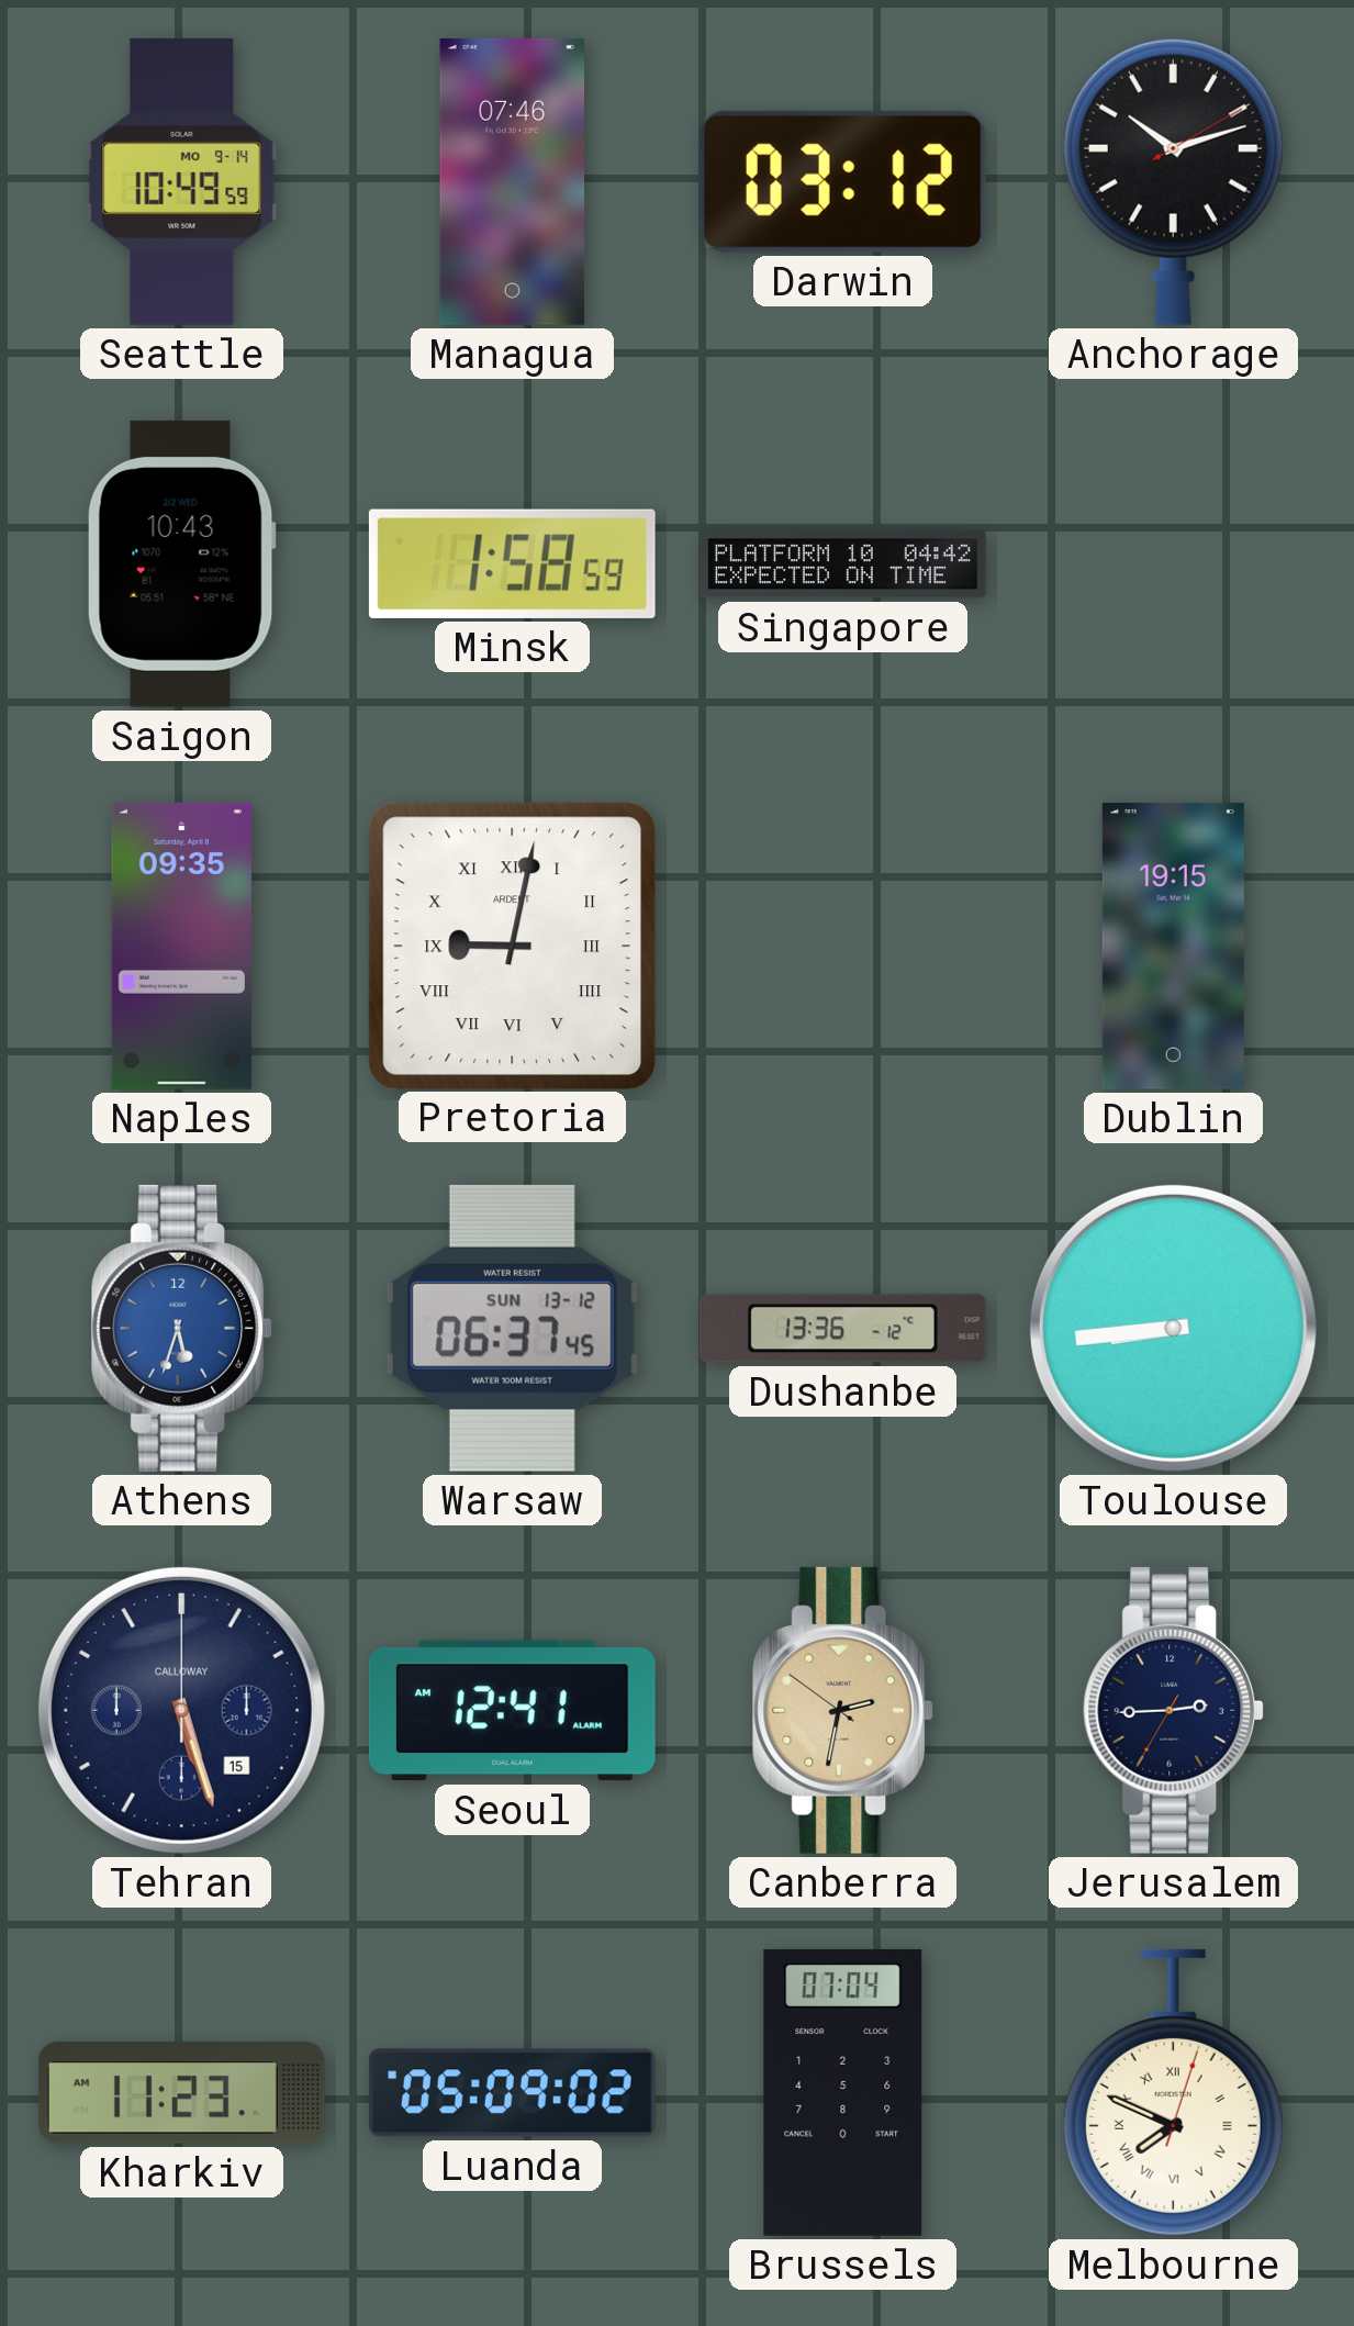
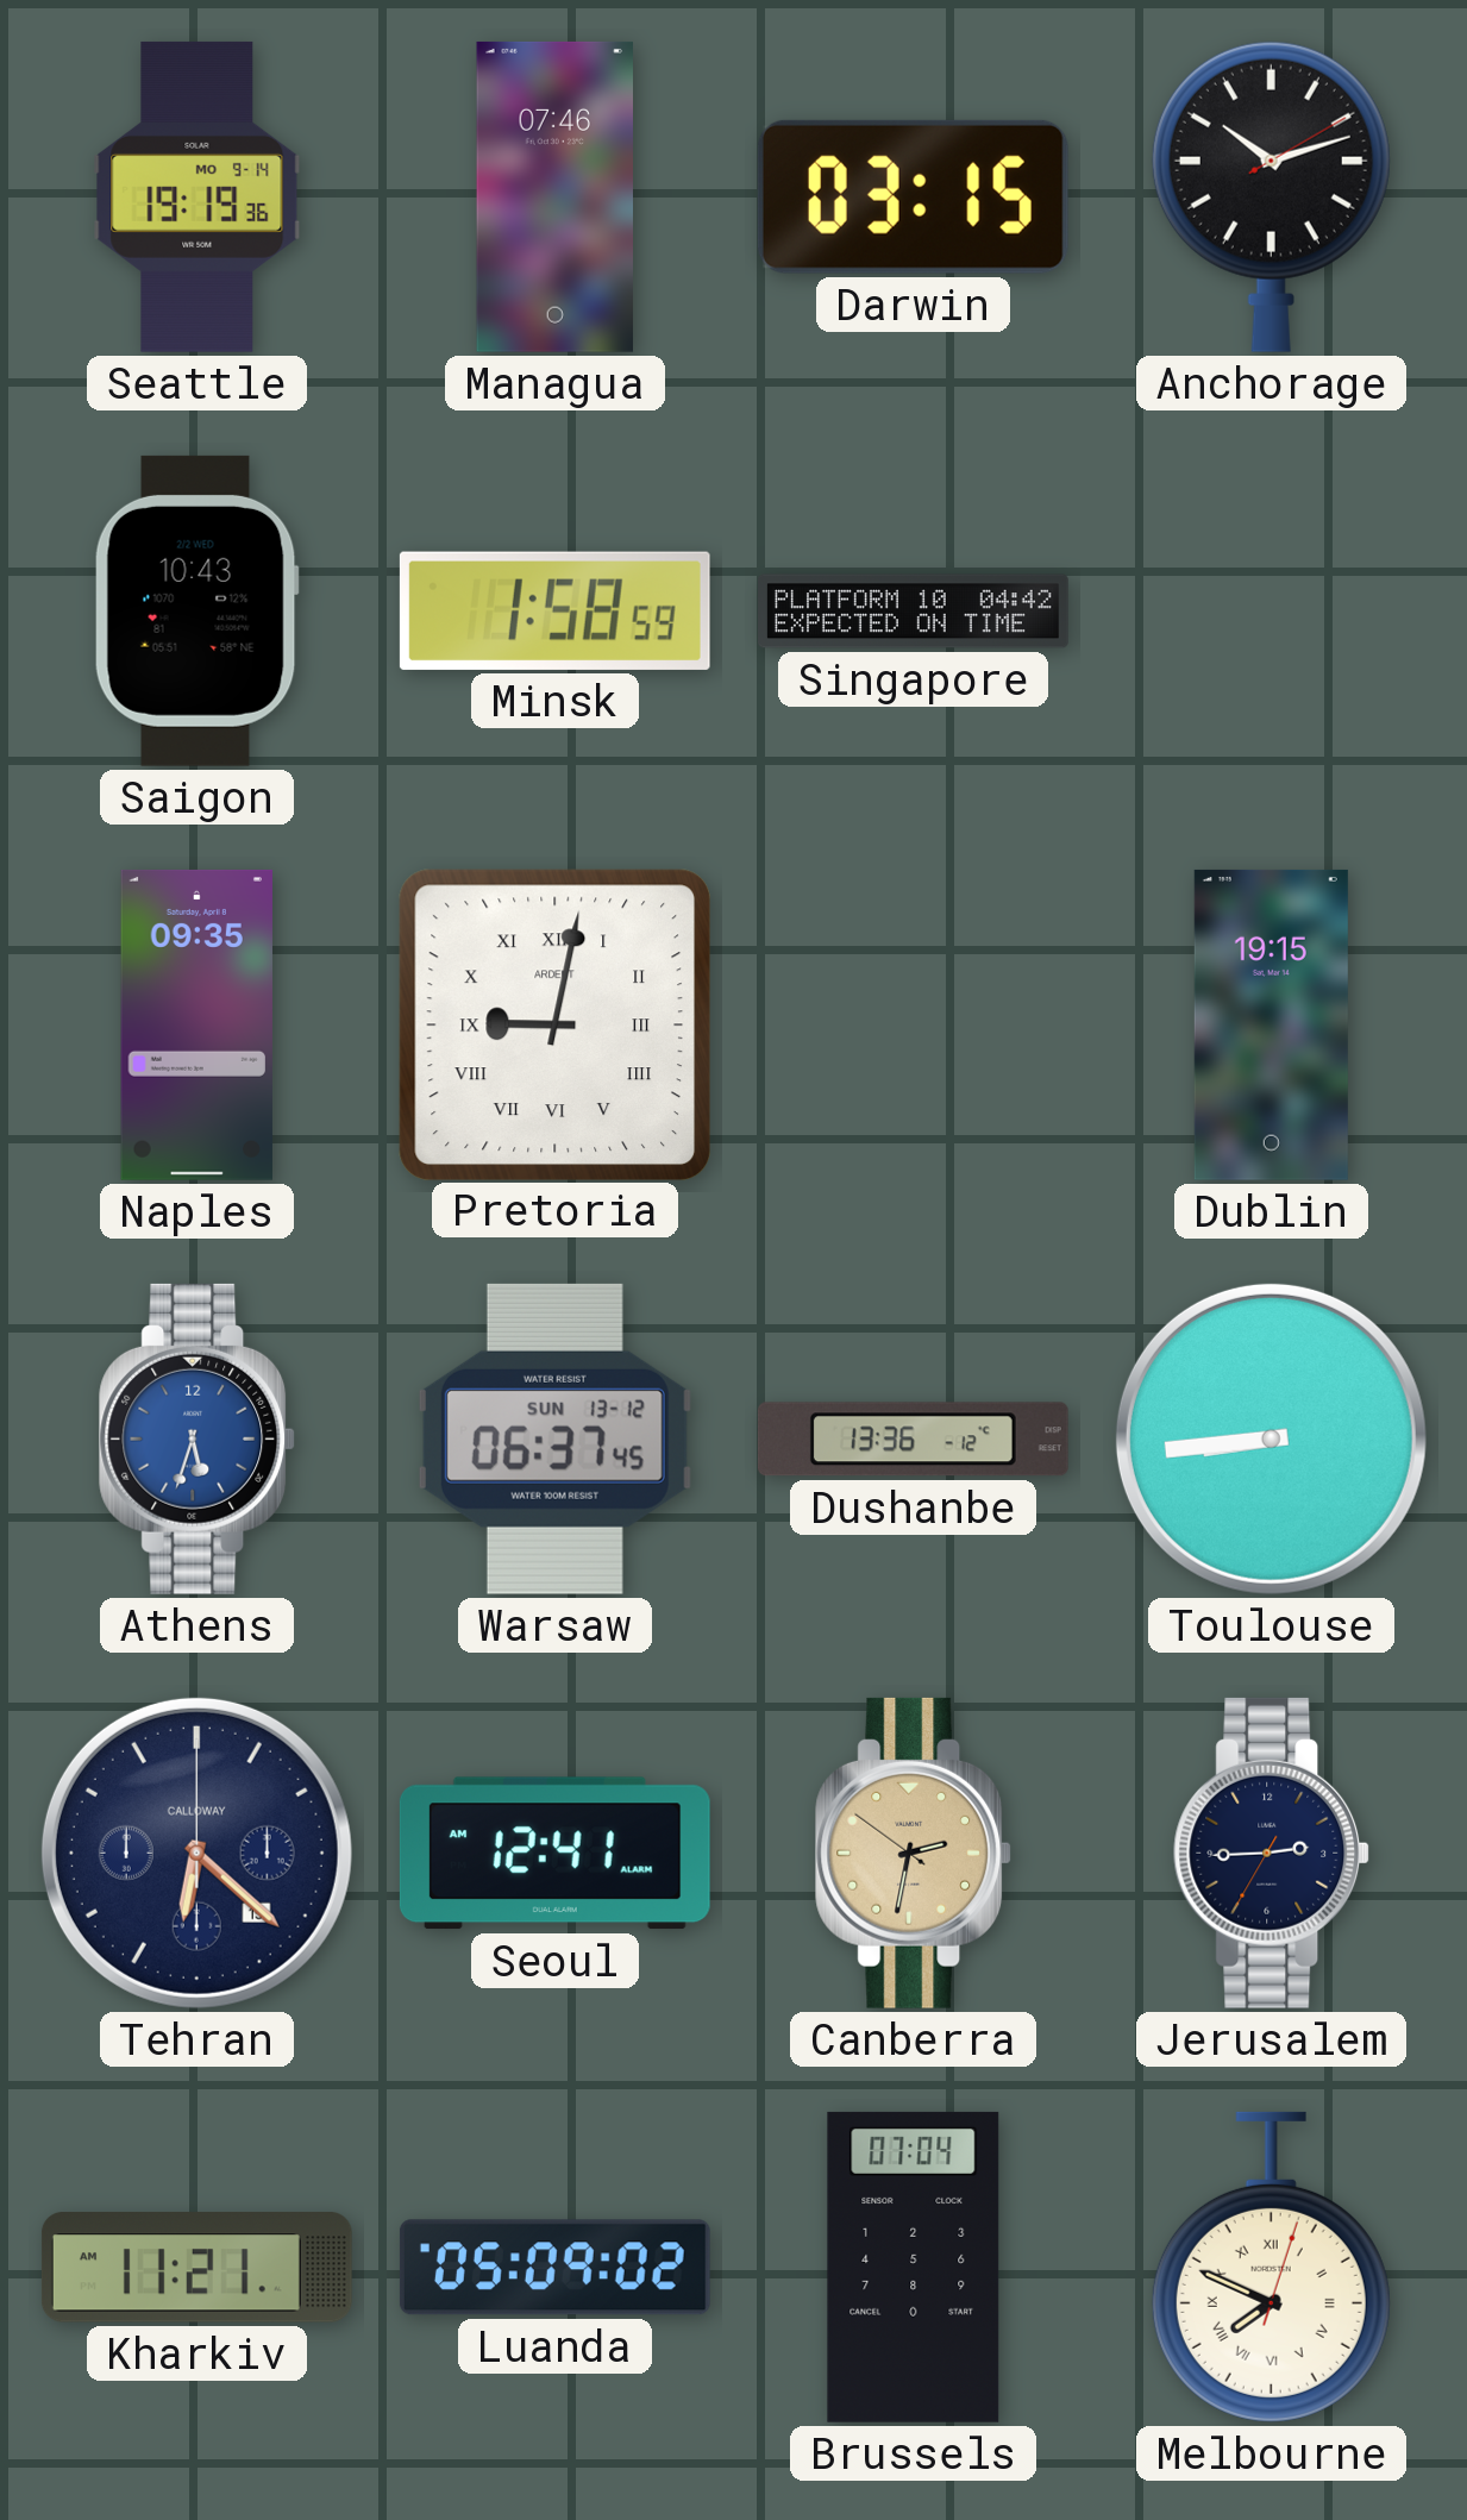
Seattle: 10:49 -> 19:19 (198, 196)
Darwin: 03:12 -> 03:15 (913, 196)
Tehran: 5:27 -> 6:22 (196, 1853)
Kharkiv: 11:23 -> 11:21 (196, 2268)
